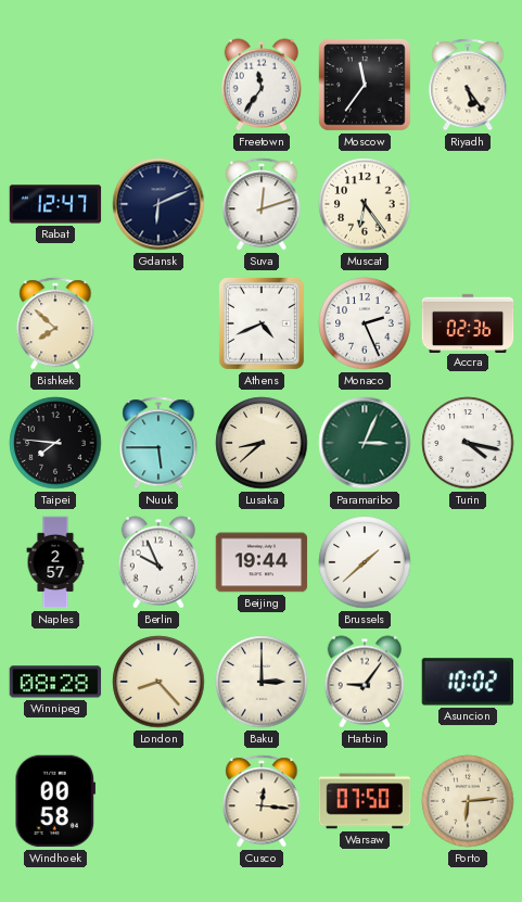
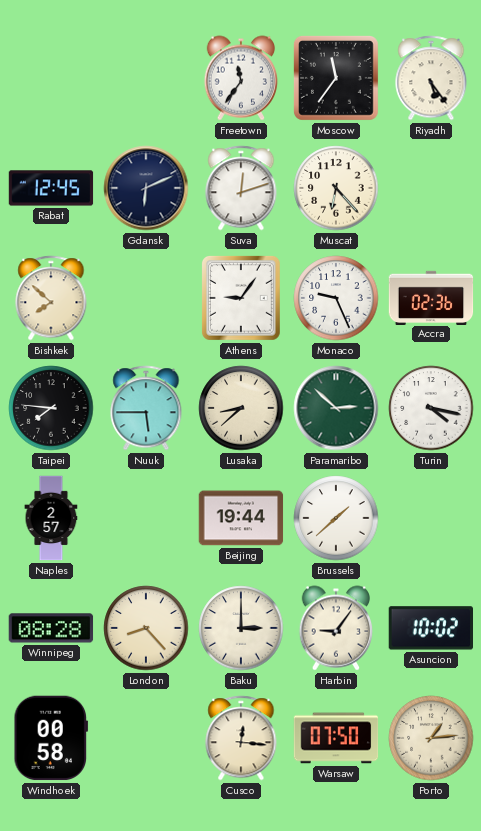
Rabat: 12:47 -> 12:45 (51, 188)
Muscat: 6:24 -> 6:23 (336, 188)
Athens: 4:41 -> 9:06 (241, 299)
Monaco: 2:26 -> 9:26 (336, 298)
Paramaribo: 3:04 -> 2:52 (336, 408)
Berlin: 9:56 -> none (158, 562)
Porto: 6:14 -> 1:14 (431, 738)
